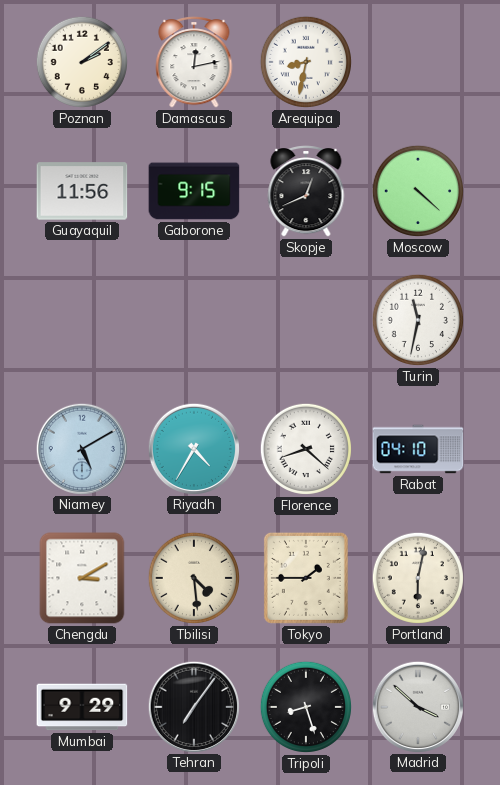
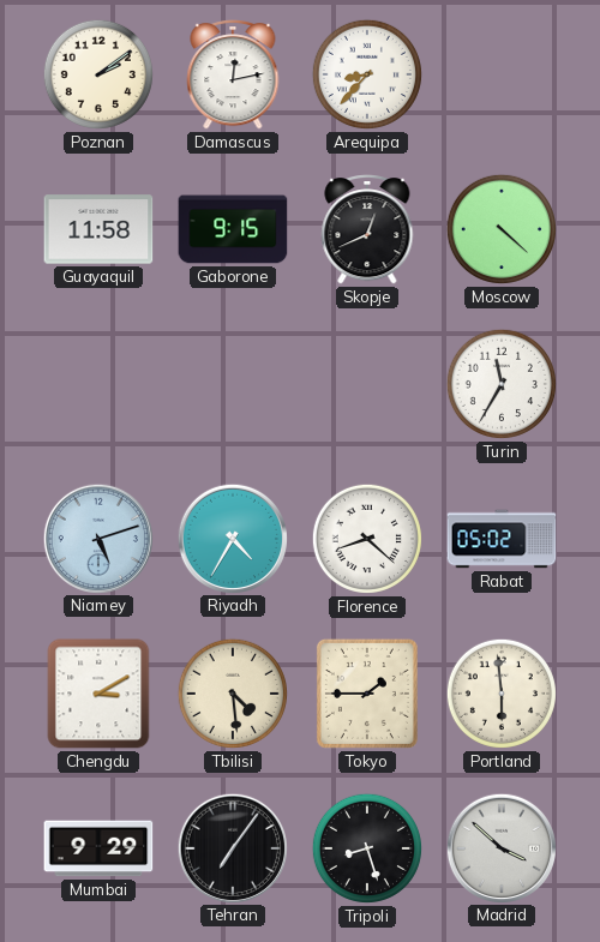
Arequipa: 8:32 -> 8:37 (367, 74)
Guayaquil: 11:56 -> 11:58 (98, 229)
Turin: 11:32 -> 11:35 (502, 384)
Niamey: 5:10 -> 5:12 (97, 538)
Rabat: 04:10 -> 05:02 (502, 539)
Portland: 6:02 -> 5:59 (502, 694)
